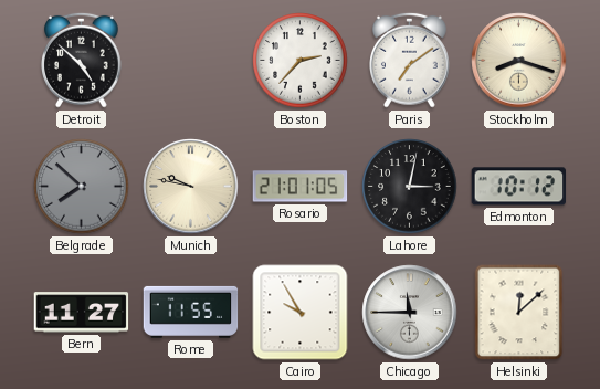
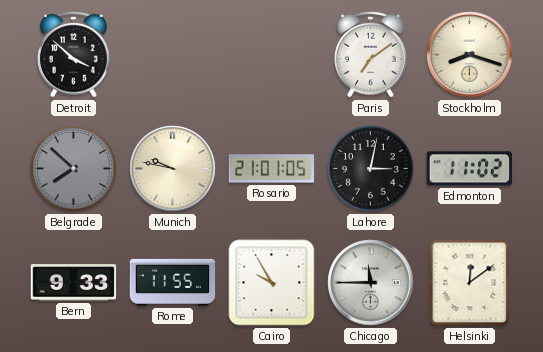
Detroit: 4:52 -> 3:52 (74, 54)
Boston: 2:37 -> none (301, 61)
Edmonton: 10:12 -> 11:02 (470, 169)
Bern: 11:27 -> 9:33 (74, 283)
Helsinki: 12:08 -> 12:09 (470, 283)
